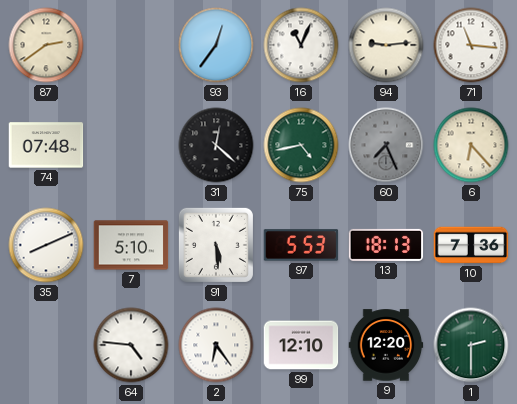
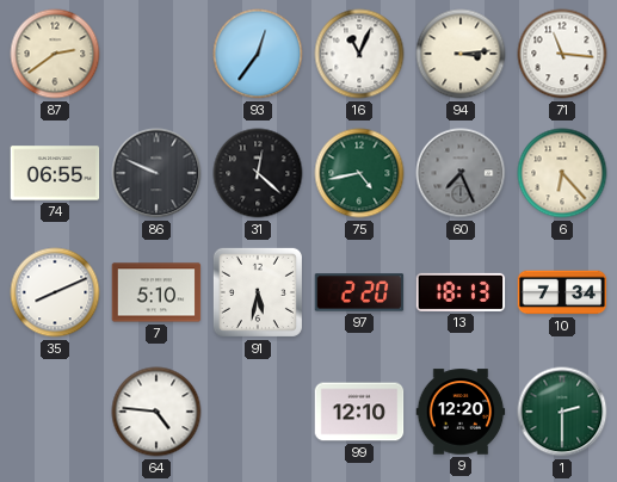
94: 9:14 -> 3:14 (461, 54)
74: 07:48 -> 06:55 (55, 173)
86: none -> 9:49 (156, 173)
91: 5:29 -> 5:32 (258, 292)
97: 5:53 -> 2:20 (359, 292)
10: 7:36 -> 7:34 (562, 292)
2: 6:24 -> none (216, 345)
